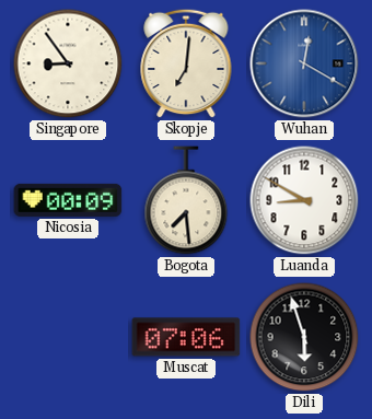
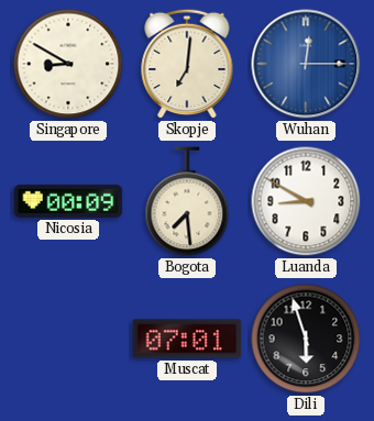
Singapore: 8:54 -> 8:50 (68, 64)
Wuhan: 12:20 -> 12:15 (306, 64)
Muscat: 07:06 -> 07:01 (187, 339)
